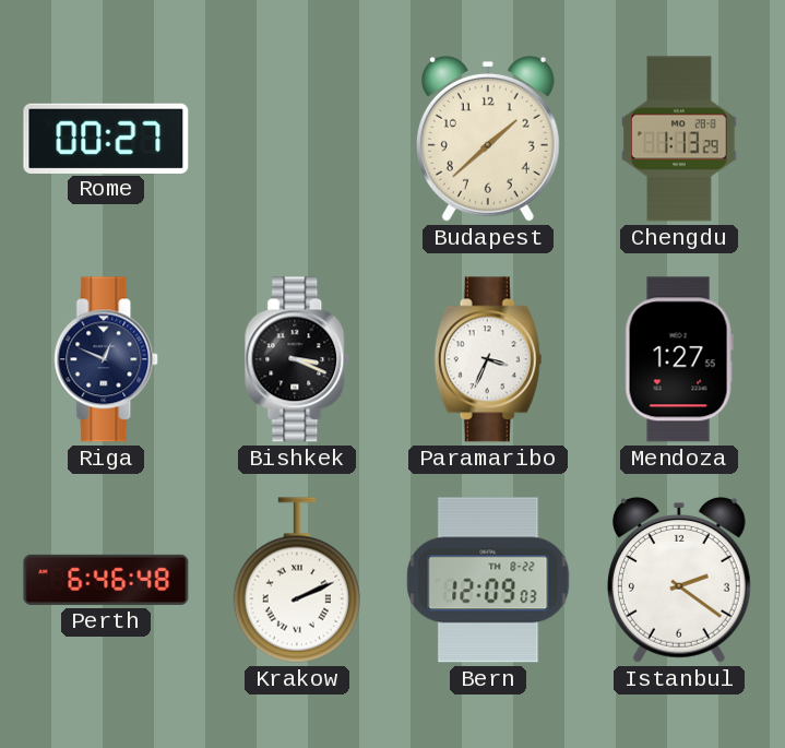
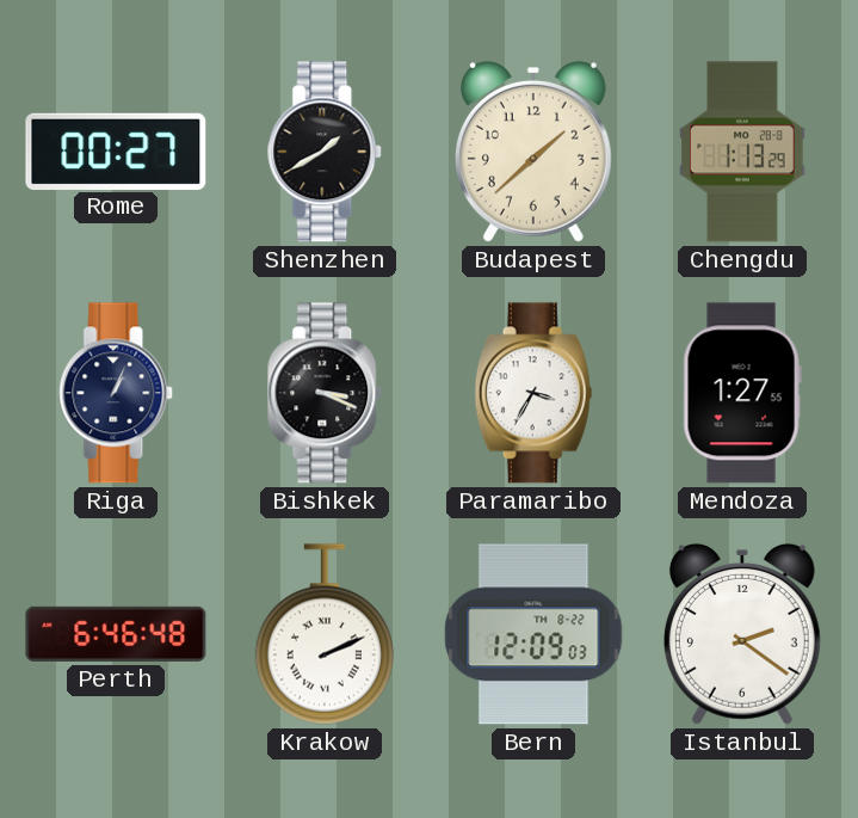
Shenzhen: none -> 1:40 (326, 152)
Riga: 12:49 -> 1:04 (117, 393)
Paramaribo: 3:34 -> 3:35 (533, 393)
